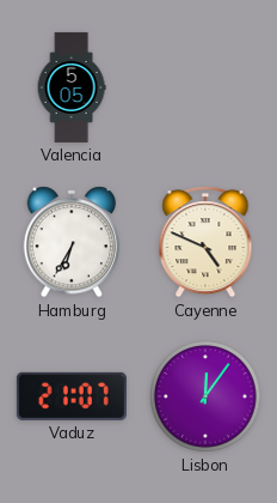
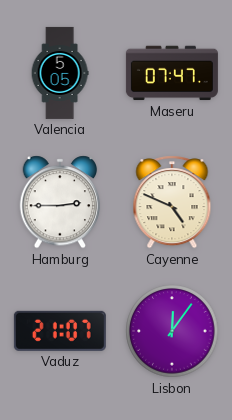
Maseru: none -> 07:47 (172, 73)
Hamburg: 6:35 -> 2:45 (60, 202)
